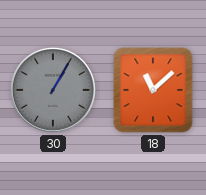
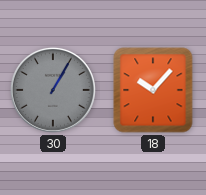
18: 11:08 -> 10:07 (153, 90)
